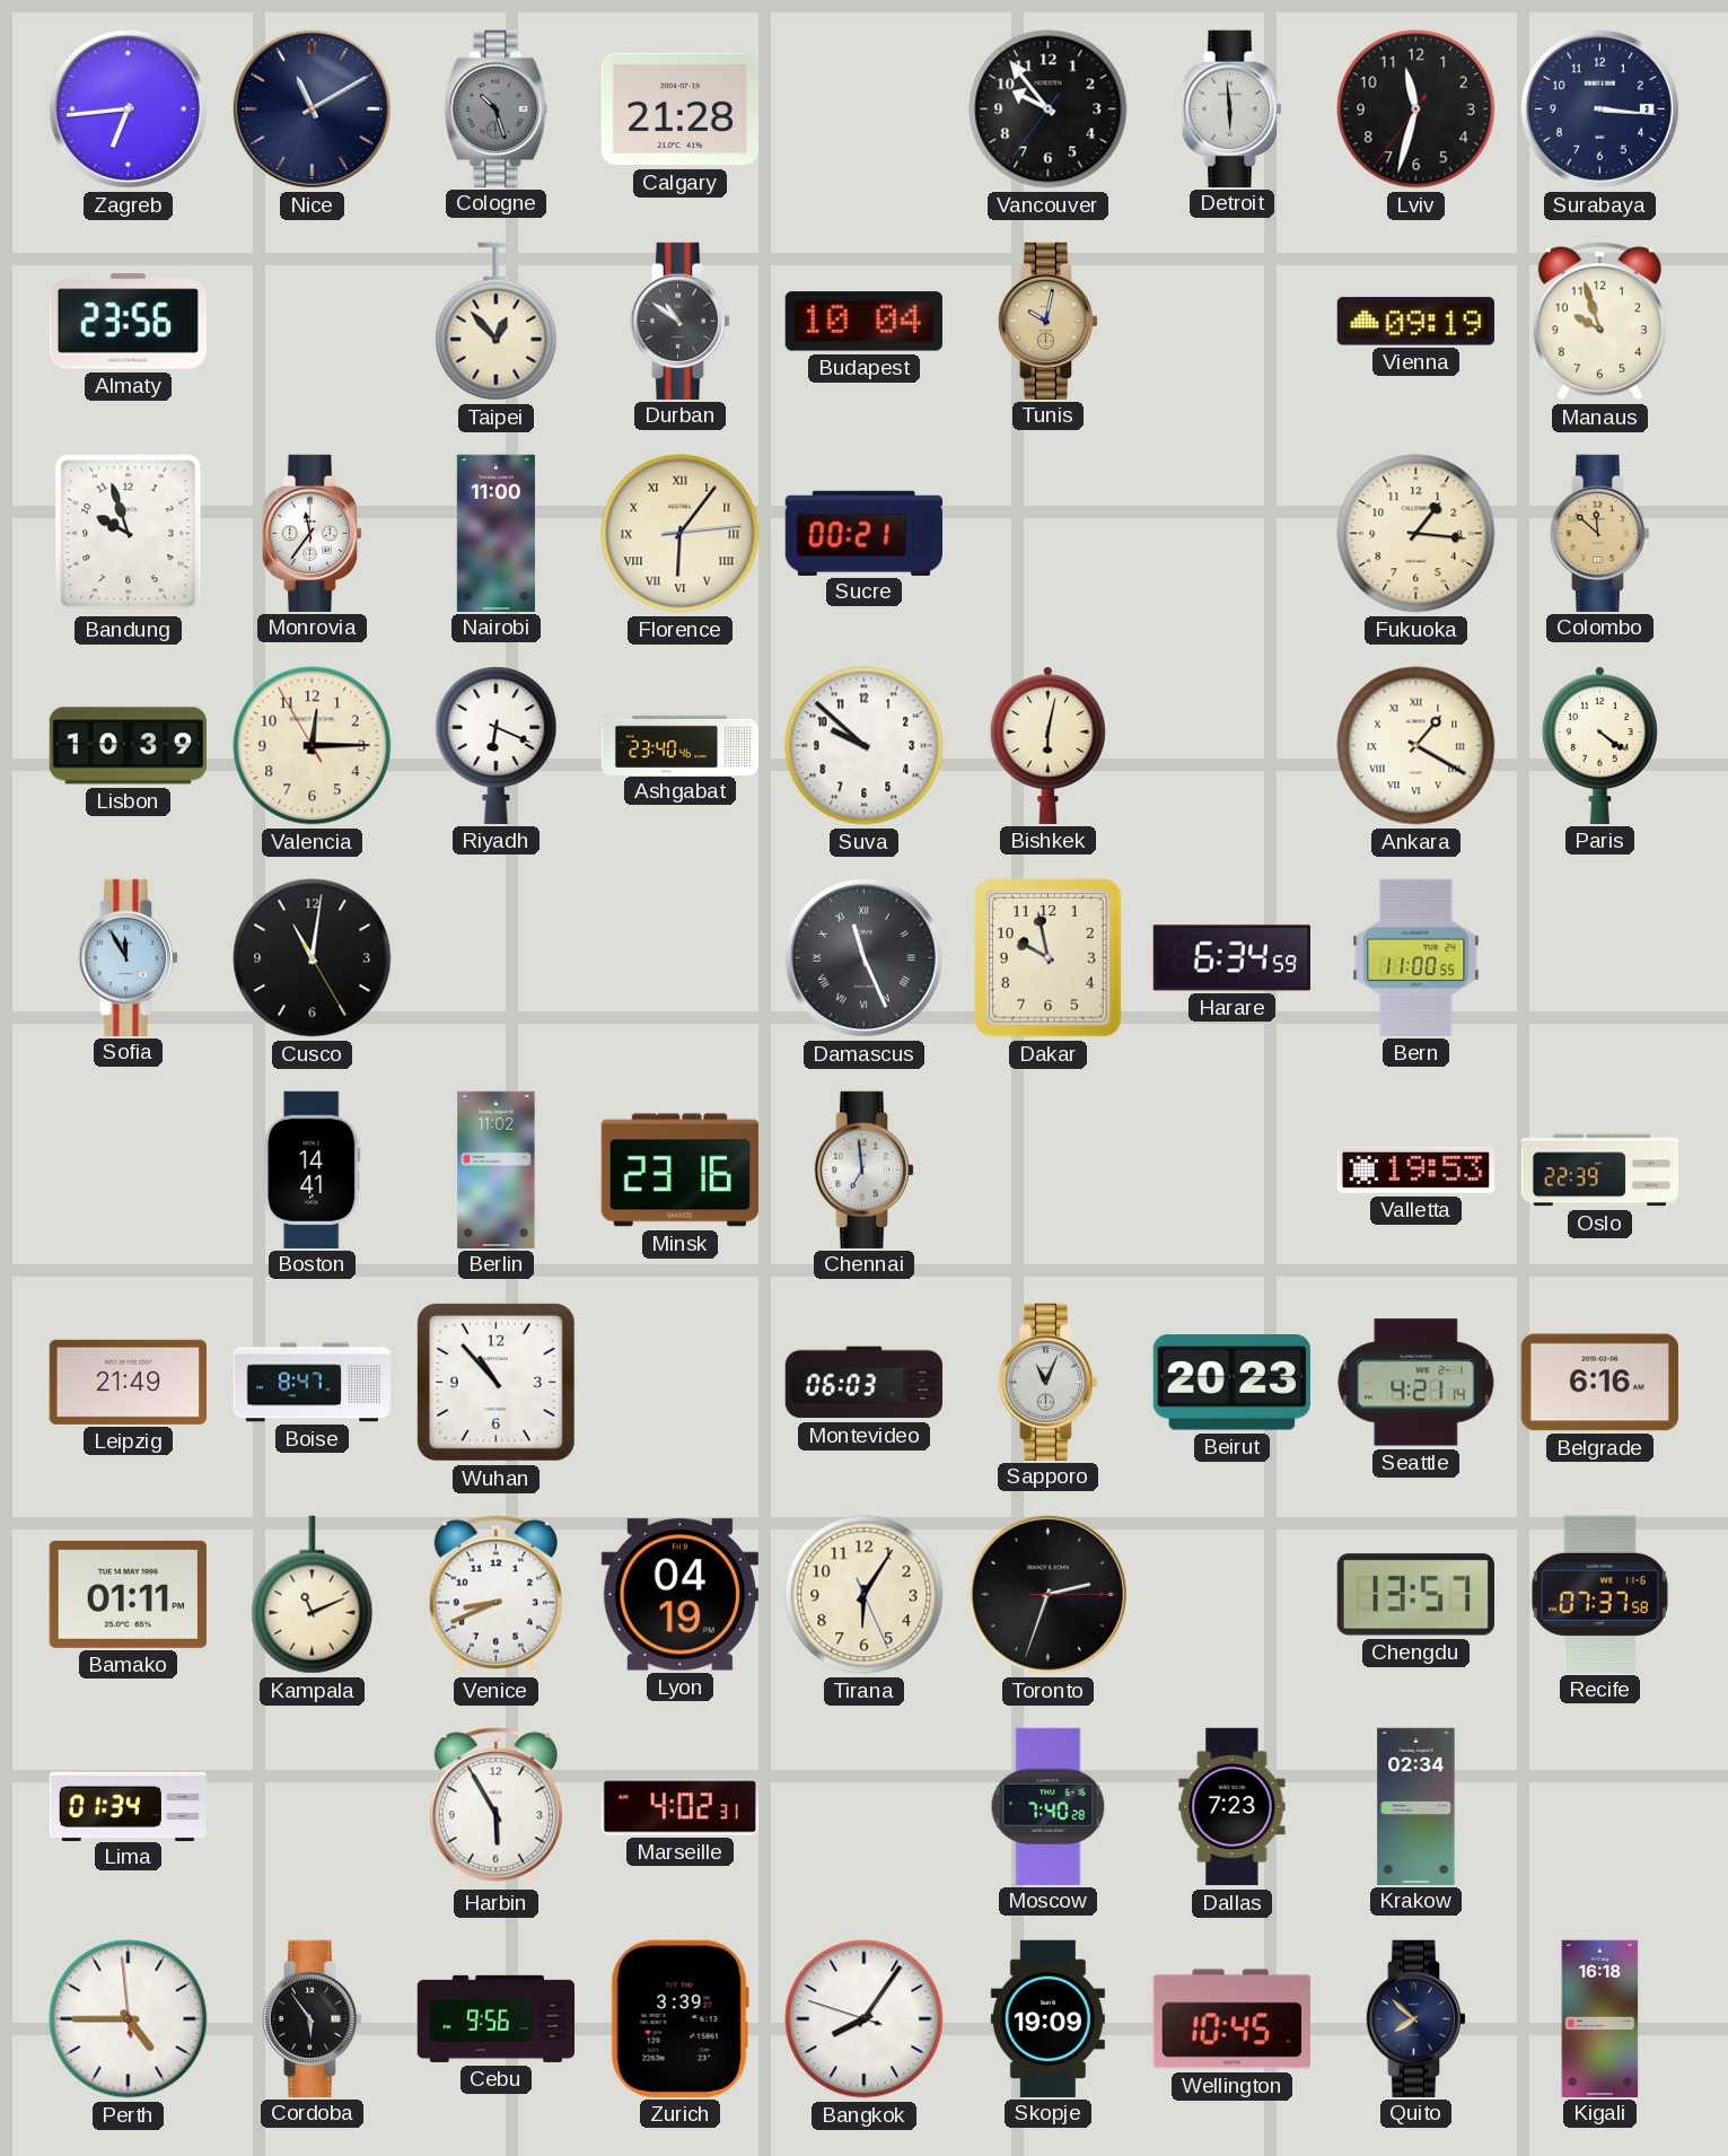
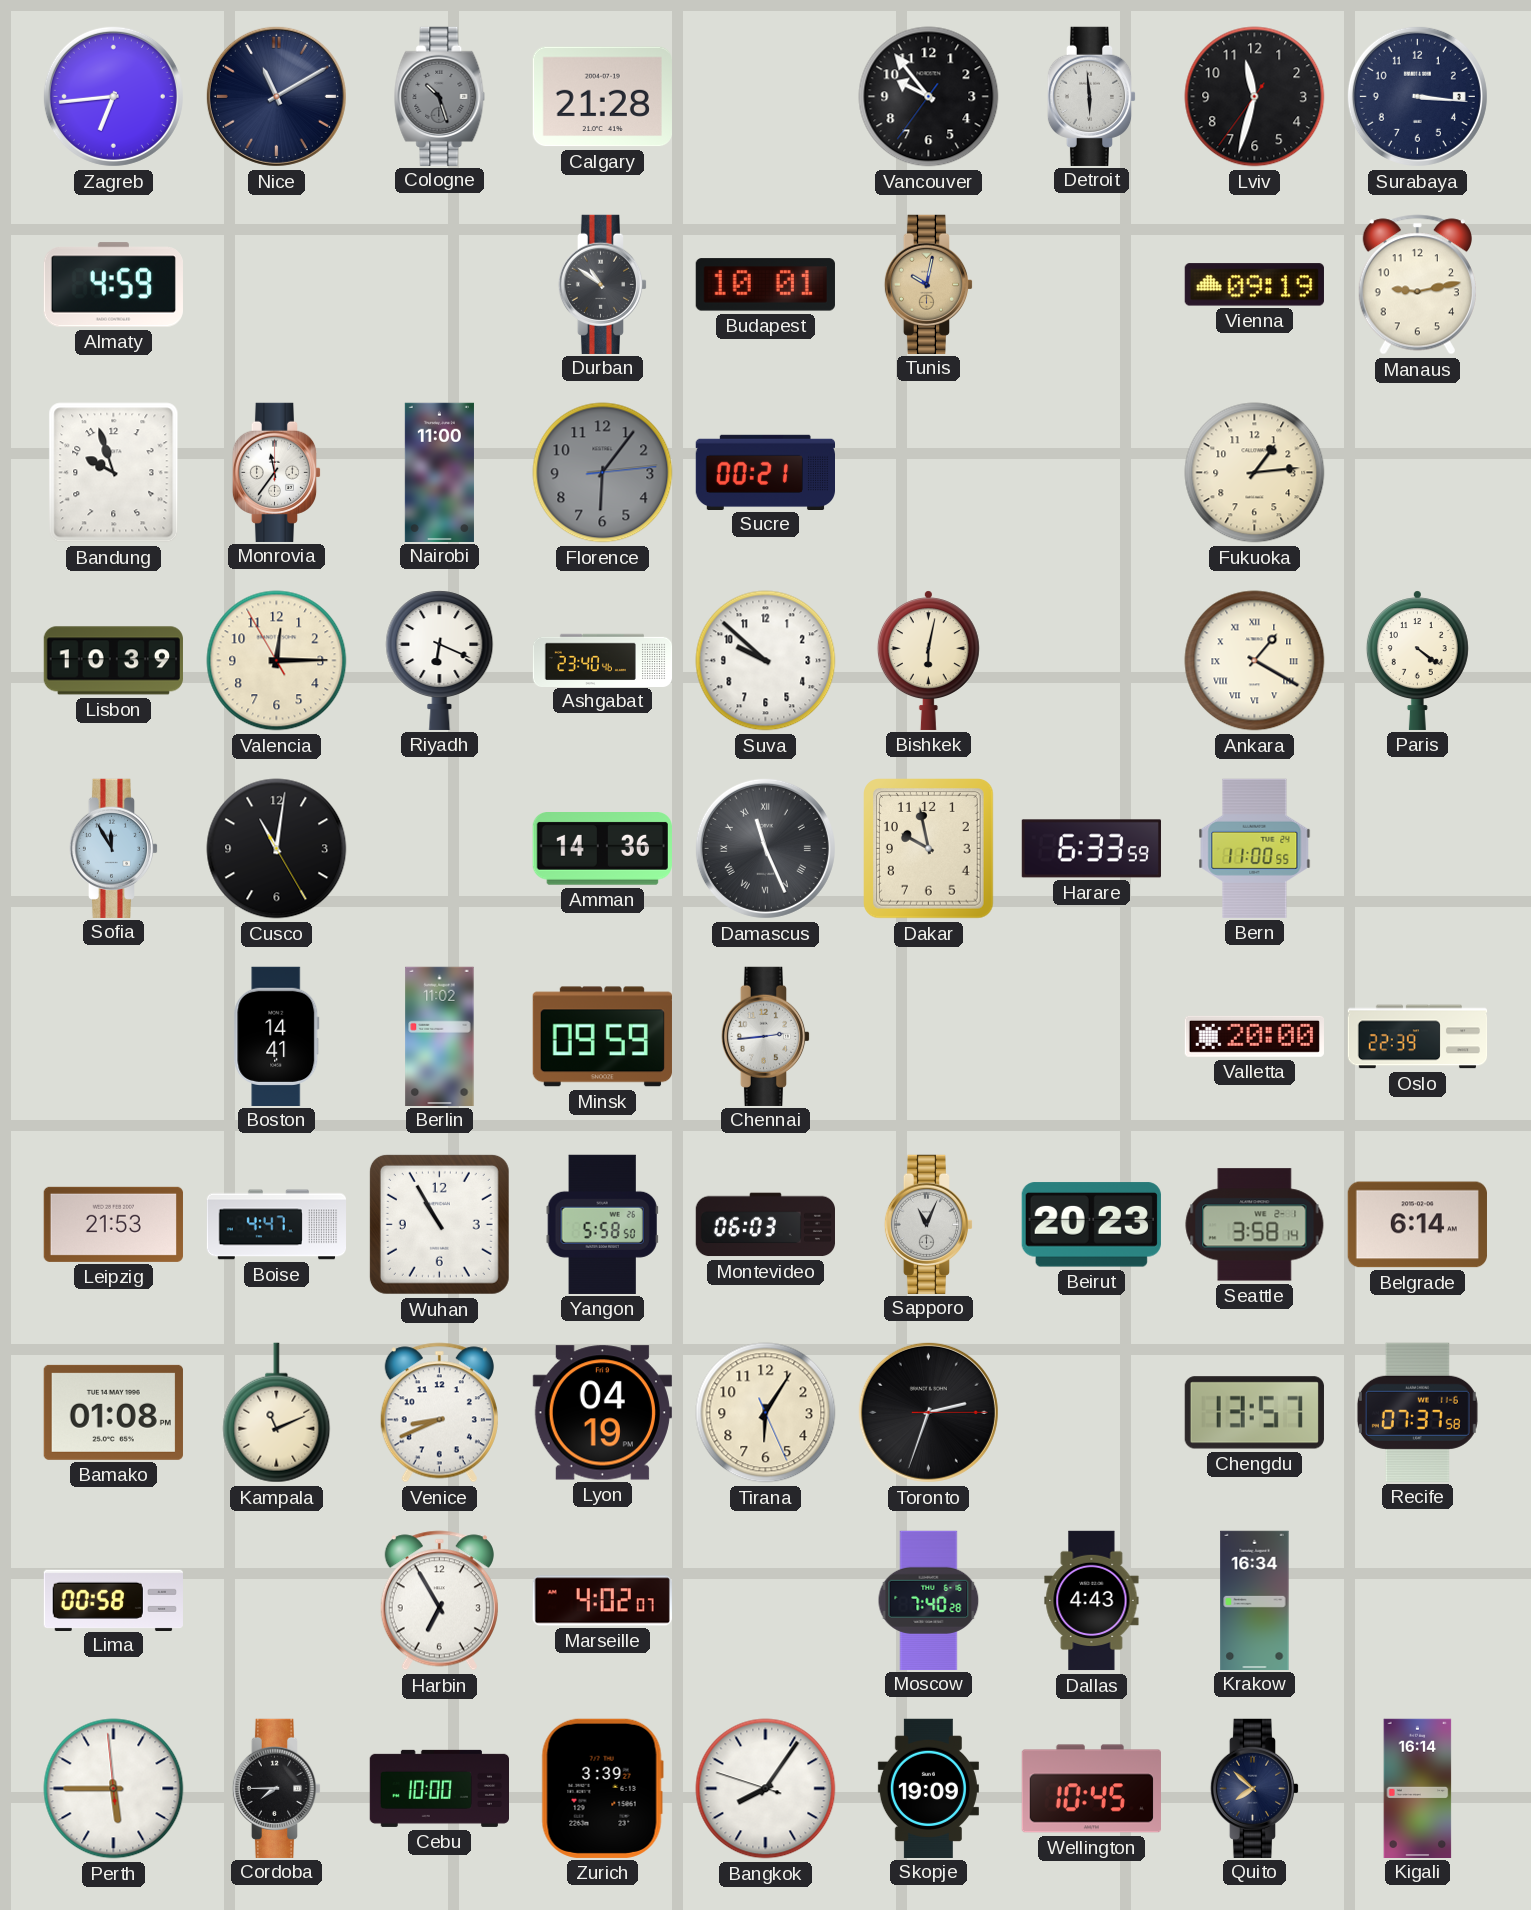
Almaty: 23:56 -> 4:59 (113, 285)
Taipei: 12:53 -> none (497, 322)
Budapest: 10:04 -> 10:01 (765, 285)
Manaus: 9:57 -> 9:13 (1417, 285)
Florence dial: cream -> grey (603, 473)
Florence numerals: Roman -> Arabic (603, 473)
Fukuoka: 1:16 -> 1:14 (1255, 473)
Colombo: 11:52 -> none (1600, 533)
Amman: none -> 14:36 (602, 849)
Harare: 6:34 -> 6:33 (1091, 849)
Minsk: 23:16 -> 09:59 (602, 1037)
Chennai: 6:59 -> 2:44 (766, 1036)
Valletta: 19:53 -> 20:00 (1254, 1036)
Leipzig: 21:49 -> 21:53 (113, 1224)
Boise: 8:47 -> 4:47 (277, 1225)
Wuhan: 10:53 -> 10:55 (439, 1224)
Yangon: none -> 5:58 (602, 1224)
Seattle: 4:21 -> 3:58 (1255, 1225)
Belgrade: 6:16 -> 6:14 (1417, 1225)
Bamako: 01:11 -> 01:08 (113, 1412)
Lima: 01:34 -> 00:58 (113, 1600)
Harbin: 5:55 -> 6:55 (439, 1601)
Marseille: 4:02:31 -> 4:02:07 (602, 1601)
Dallas: 7:23 -> 4:43 (1092, 1601)
Krakow: 02:34 -> 16:34 (1255, 1600)
Perth: 4:44 -> 5:44 (114, 1789)
Cordoba: 5:54 -> 7:45 (277, 1788)
Cebu: 9:56 -> 10:00 (439, 1788)
Kigali: 16:18 -> 16:14 (1418, 1788)
